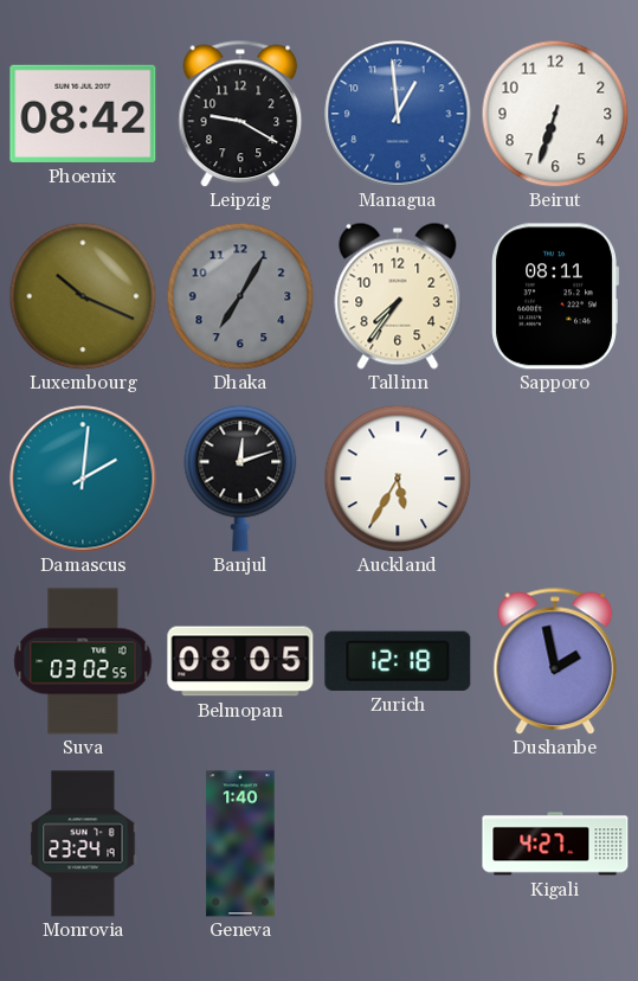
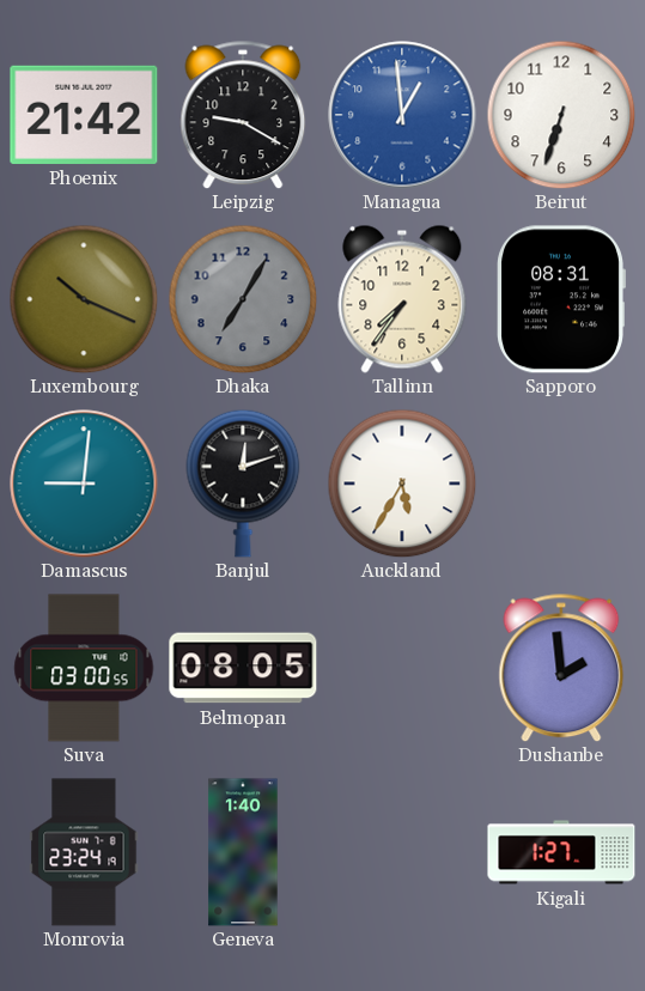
Phoenix: 08:42 -> 21:42 (84, 115)
Sapporo: 08:11 -> 08:31 (561, 299)
Damascus: 2:01 -> 9:01 (84, 484)
Suva: 03:02 -> 03:00 (84, 668)
Zurich: 12:18 -> none (398, 661)
Dushanbe: 1:58 -> 1:59 (561, 668)
Kigali: 4:27 -> 1:27 (561, 852)
